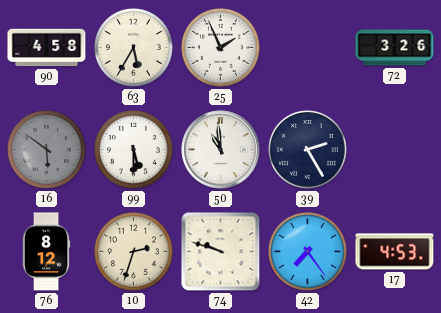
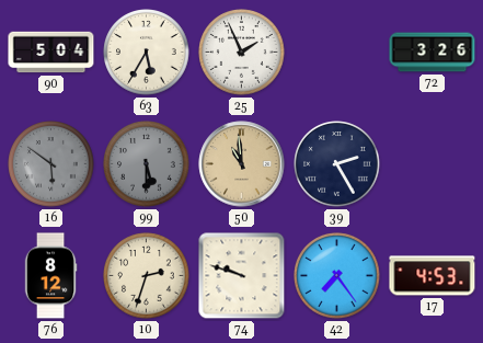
90: 4:58 -> 5:04 (51, 53)
99 dial: white -> grey (147, 164)
50 dial: white -> champagne (242, 164)
